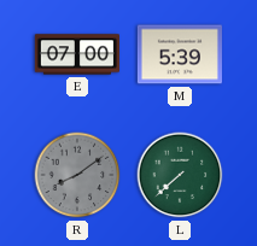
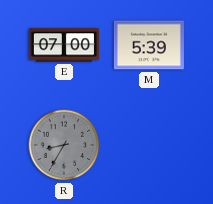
R: 8:09 -> 8:35 (64, 145)
L: 7:38 -> none (180, 175)
